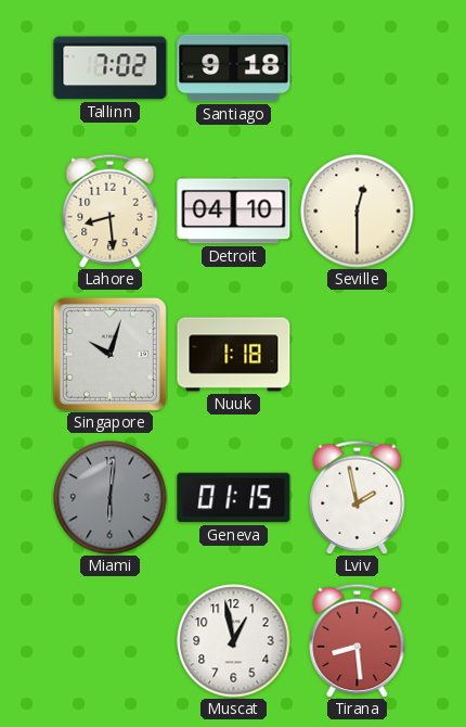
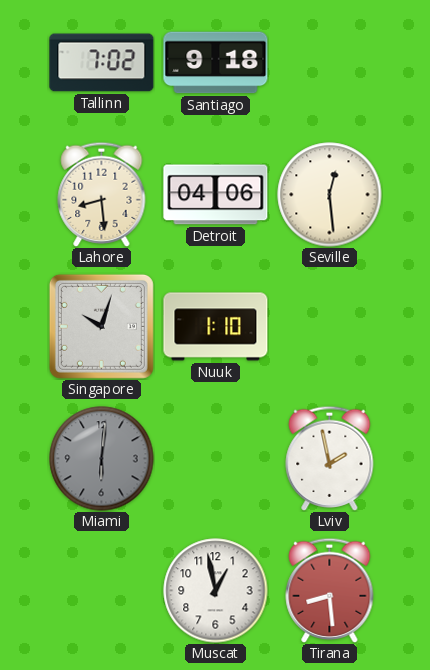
Detroit: 04:10 -> 04:06 (216, 195)
Seville: 12:30 -> 12:29 (330, 195)
Nuuk: 1:18 -> 1:10 (216, 327)
Geneva: 01:15 -> none (234, 498)
